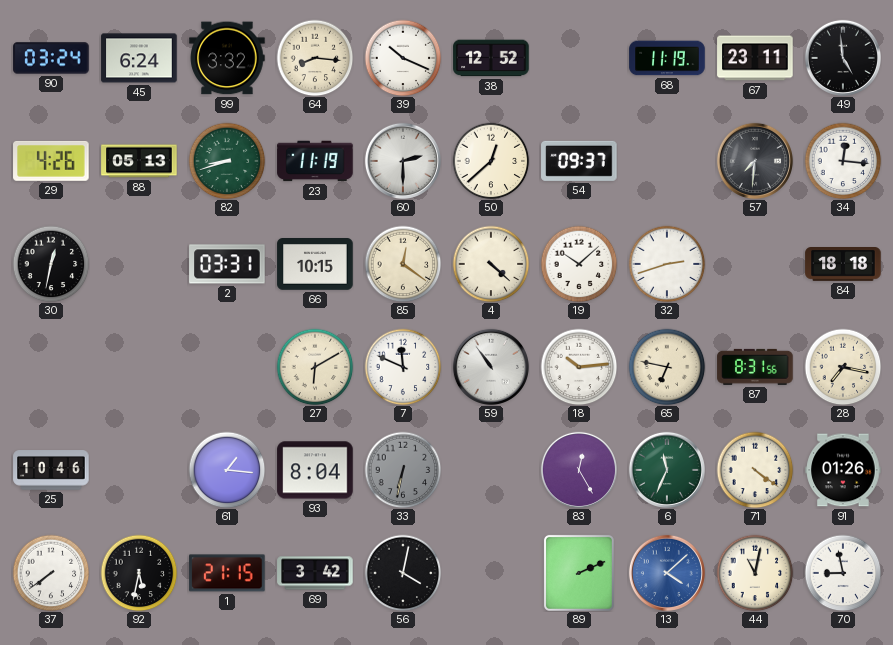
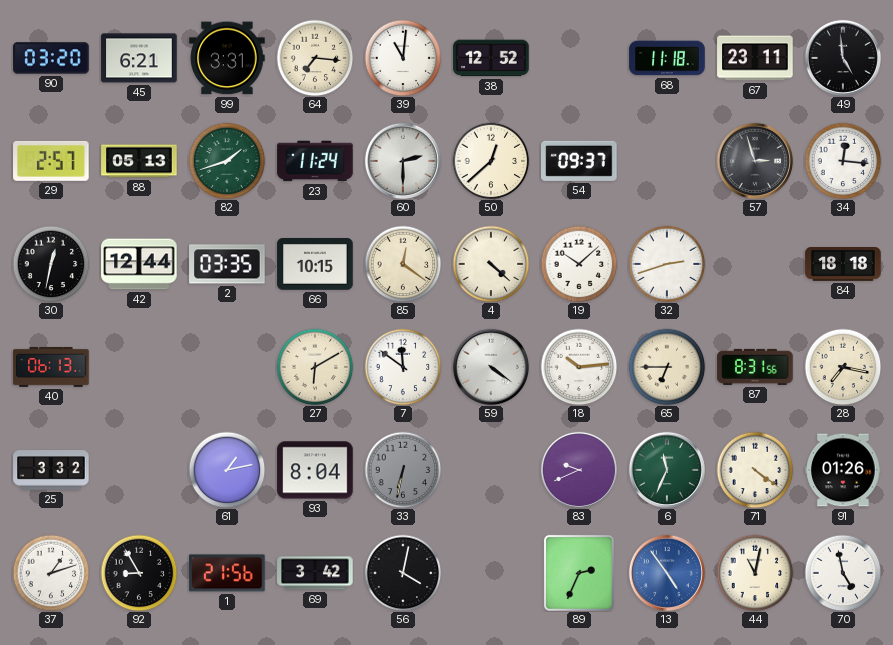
90: 03:24 -> 03:20 (51, 58)
45: 6:24 -> 6:21 (139, 58)
99: 3:32 -> 3:31 (227, 58)
64: 8:16 -> 7:16 (315, 58)
39: 10:19 -> 11:01 (403, 58)
68: 11:19 -> 11:18 (667, 58)
29: 4:26 -> 2:57 (51, 161)
82: 8:42 -> 1:42 (227, 161)
23: 11:19 -> 11:24 (315, 161)
57: 7:31 -> 2:57 (755, 161)
42: none -> 12:44 (139, 264)
2: 03:31 -> 03:35 (227, 264)
40: none -> 06:13 (51, 367)
7: 11:49 -> 11:51 (403, 367)
59: 10:54 -> 4:21 (491, 367)
65: 6:47 -> 6:45 (667, 367)
25: 10:46 -> 3:32 (51, 470)
61: 1:16 -> 1:13 (227, 470)
83: 12:25 -> 9:41 (579, 470)
37: 7:39 -> 1:12 (51, 573)
92: 5:32 -> 8:55 (139, 573)
1: 21:15 -> 21:56 (227, 573)
89: 2:11 -> 2:34 (579, 573)
13: 4:08 -> 4:54 (667, 573)
70: 8:58 -> 4:58 (843, 573)
